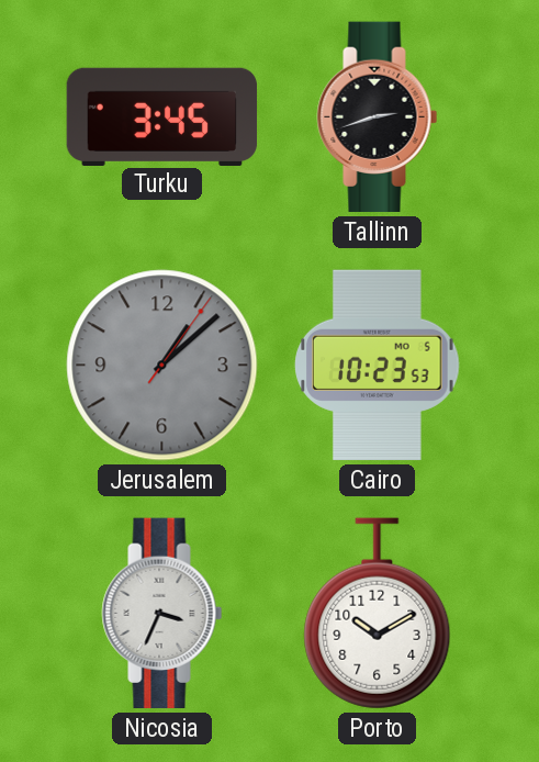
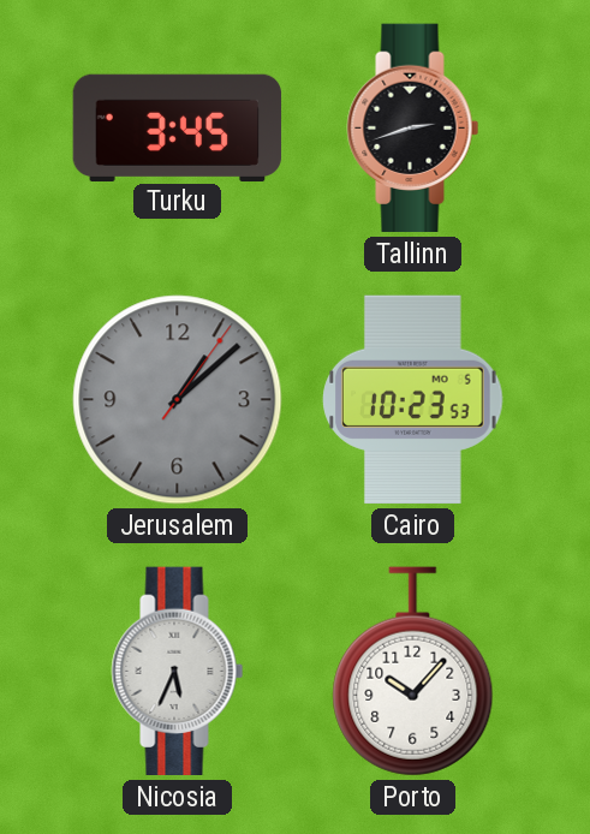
Nicosia: 3:34 -> 5:34 (178, 672)
Porto: 10:10 -> 10:07 (413, 672)
